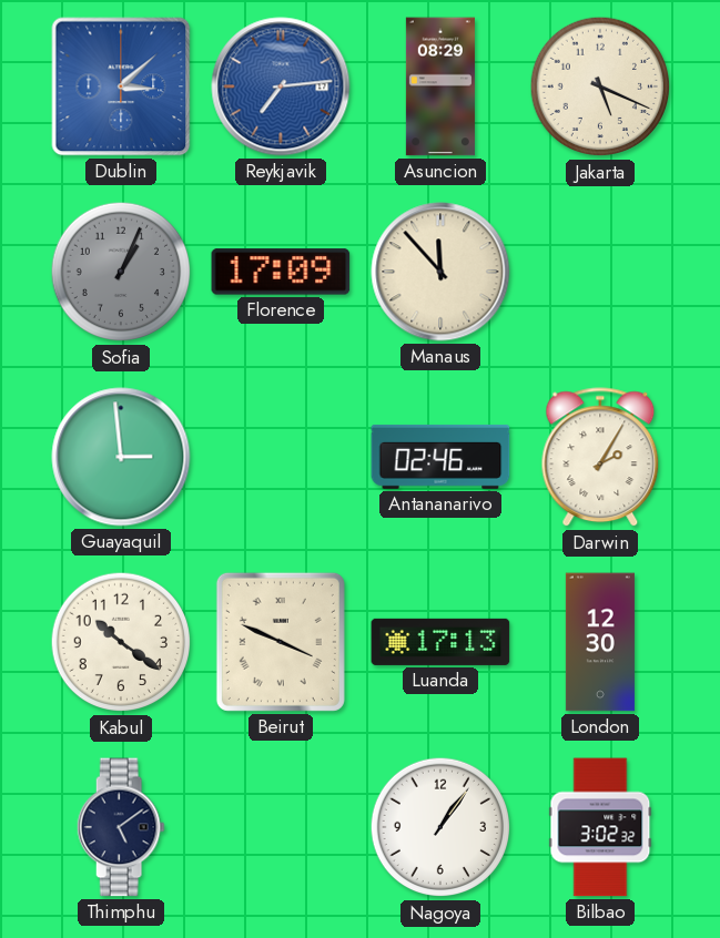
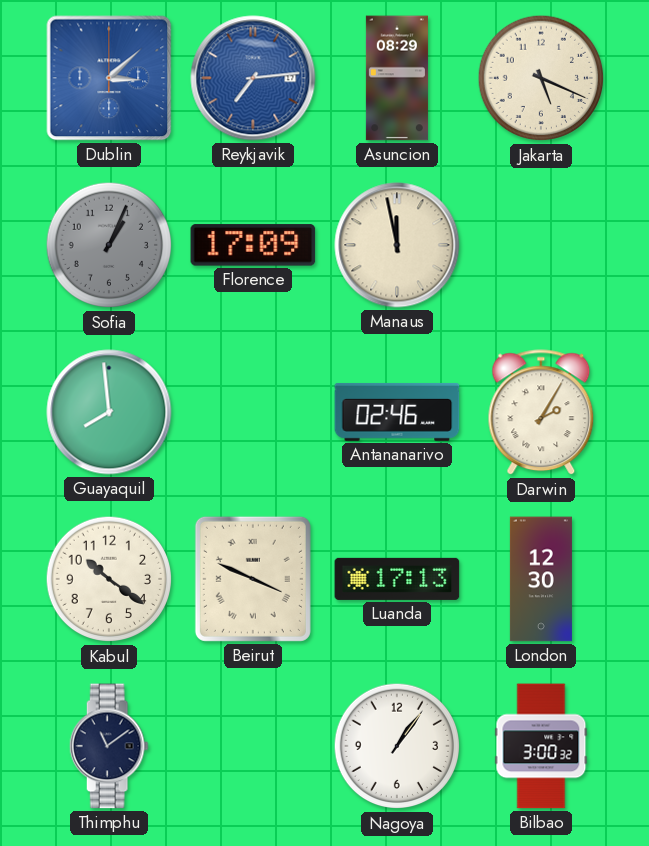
Manaus: 11:53 -> 11:58 (397, 245)
Guayaquil: 2:59 -> 7:59 (109, 412)
Thimphu: 5:09 -> 11:09 (109, 746)
Bilbao: 3:02 -> 3:00 (541, 746)
